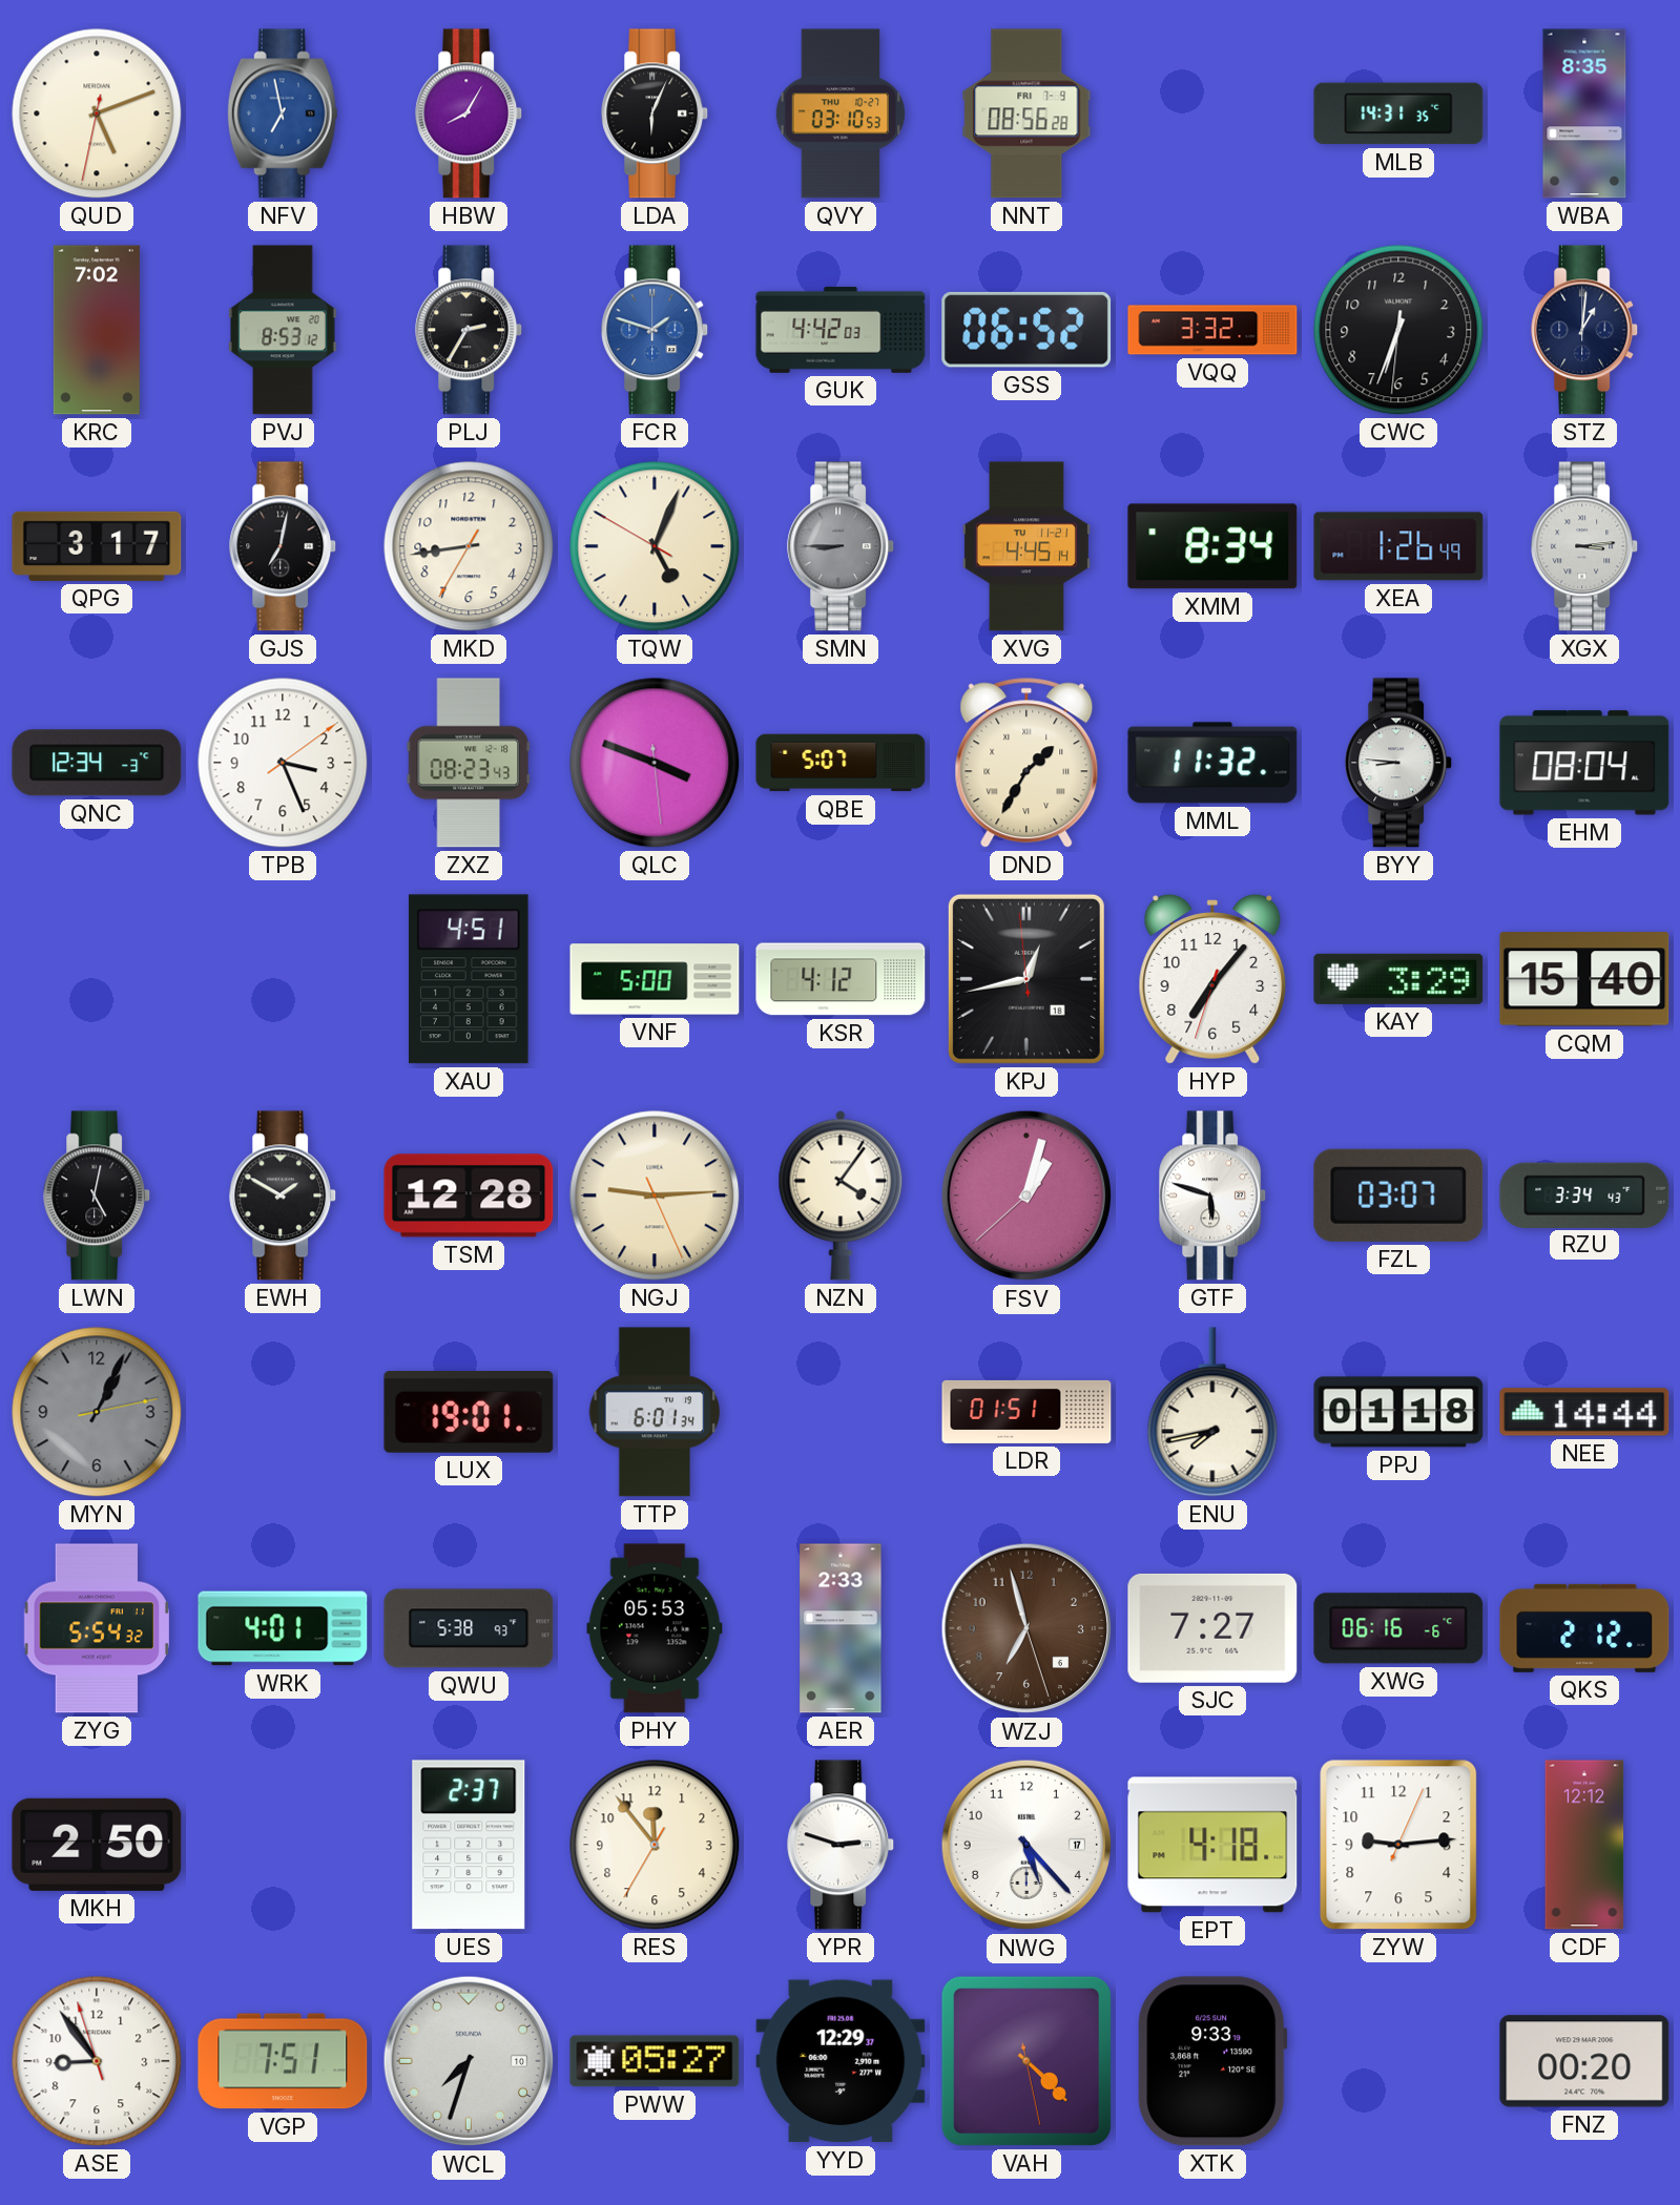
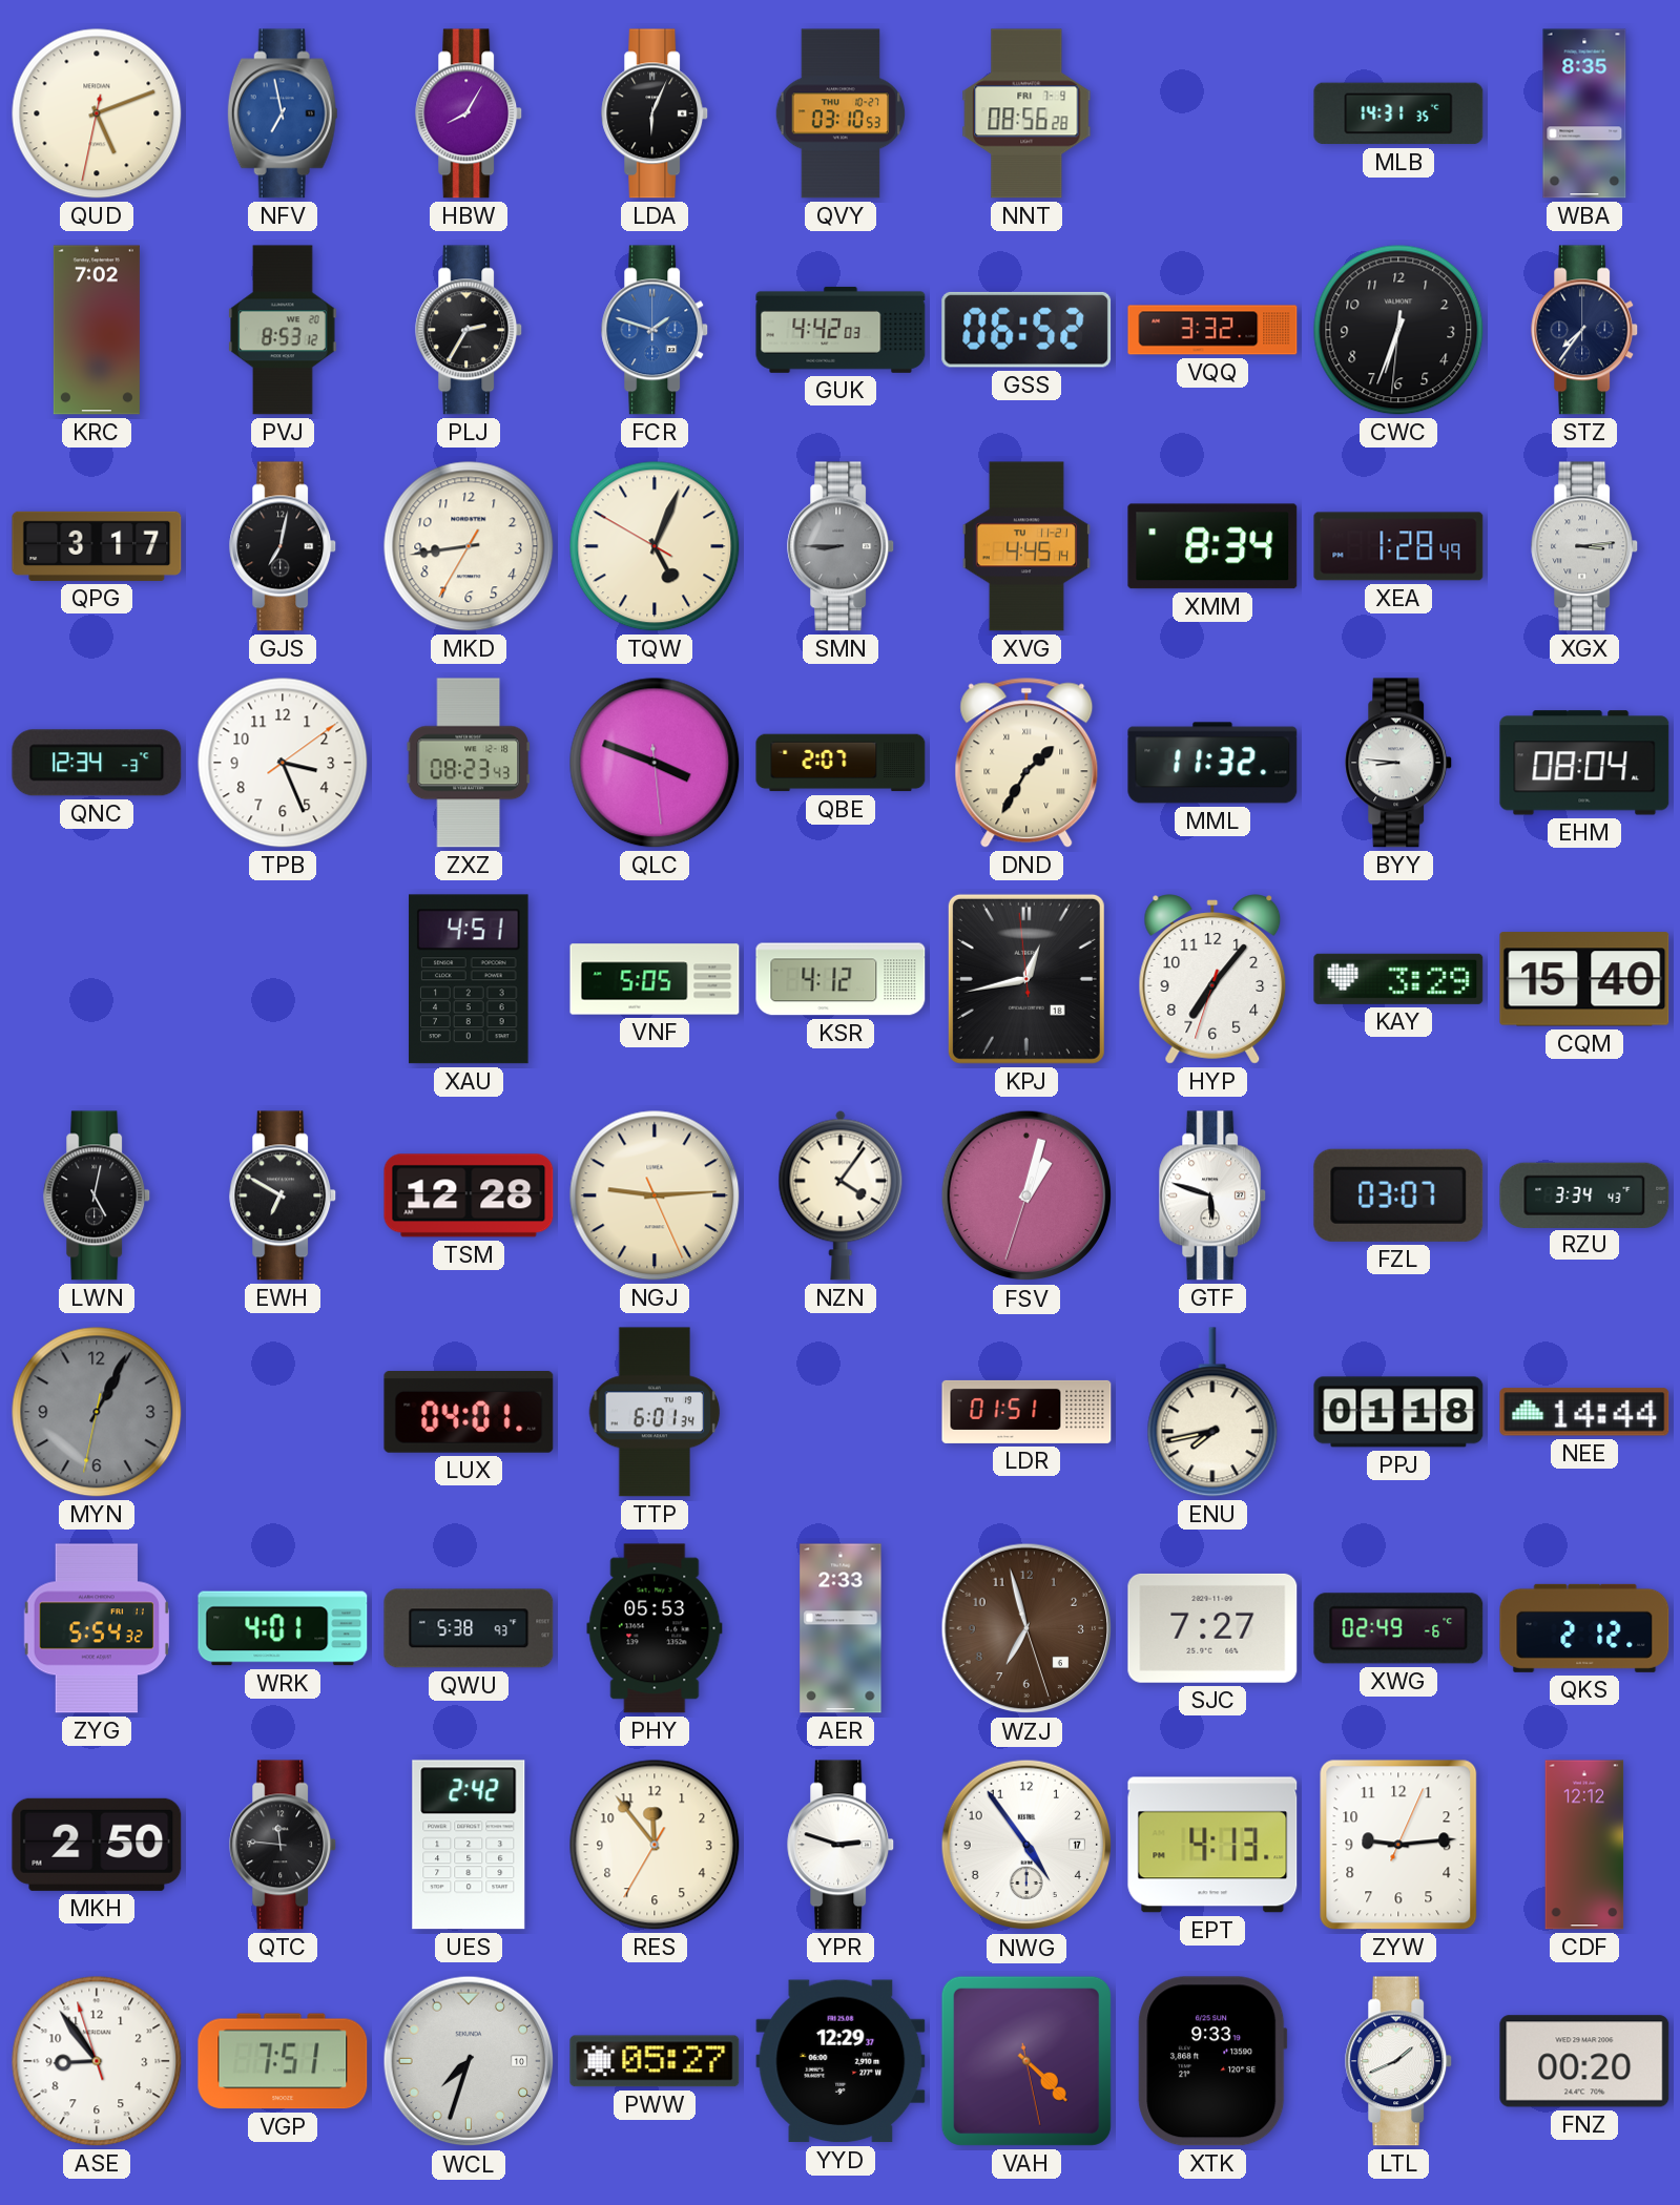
STZ: 1:01 -> 7:36 (1585, 330)
XEA: 1:26 -> 1:28 (1398, 546)
QBE: 5:07 -> 2:07 (841, 763)
VNF: 5:00 -> 5:05 (655, 979)
EWH: 1:50 -> 6:50 (284, 1195)
FSV: 1:02:38 -> 1:02:33 (1026, 1195)
MYN: 1:04:13 -> 1:04:32 (97, 1412)
LUX: 19:01 -> 04:01 (469, 1413)
XWG: 06:16 -> 02:49 (1398, 1628)
QTC: none -> 11:46 (284, 1845)
UES: 2:37 -> 2:42 (469, 1845)
NWG: 5:23 -> 4:54 (1026, 1845)
EPT: 4:18 -> 4:13 (1212, 1845)
LTL: none -> 1:41 (1399, 2061)
